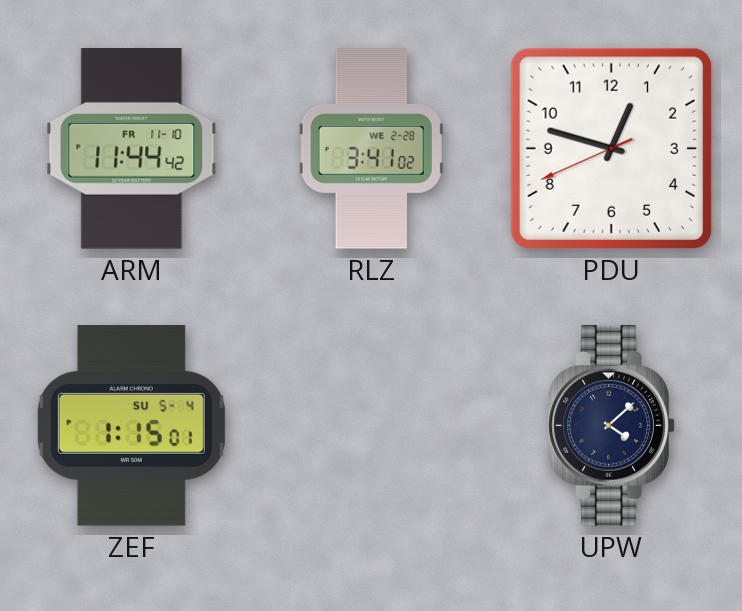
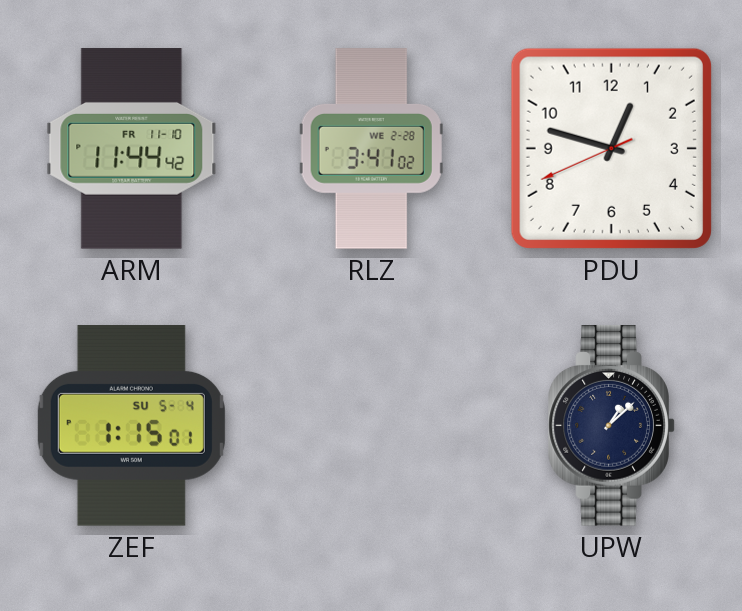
UPW: 4:08 -> 1:08 (612, 426)
